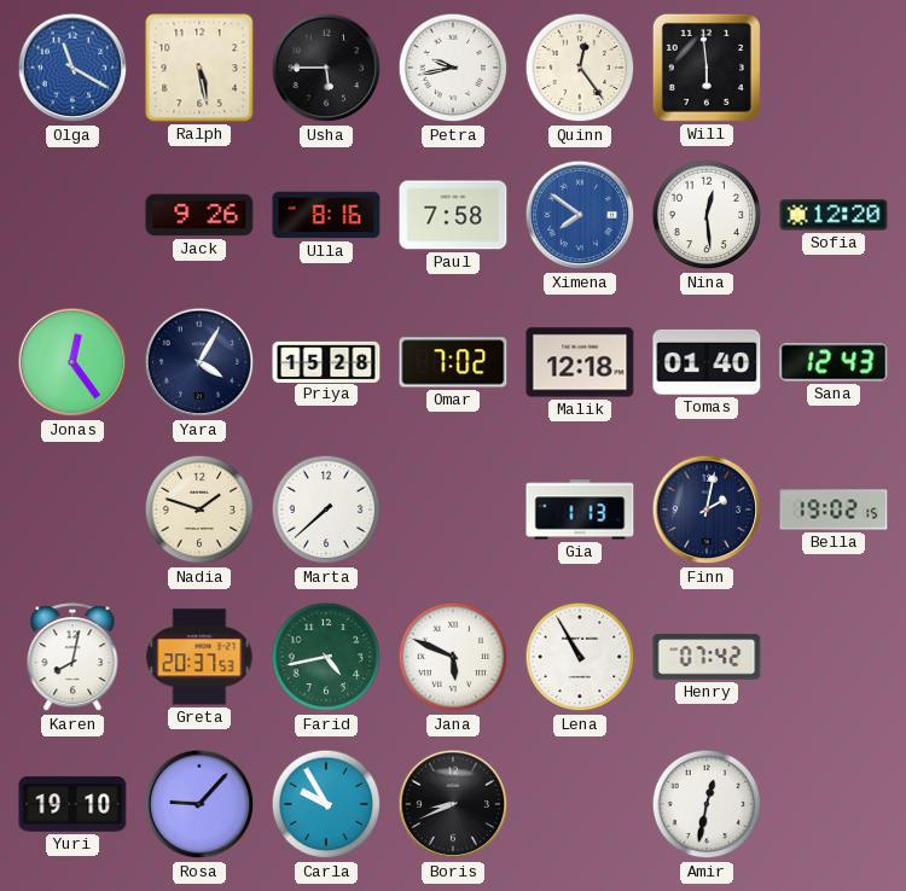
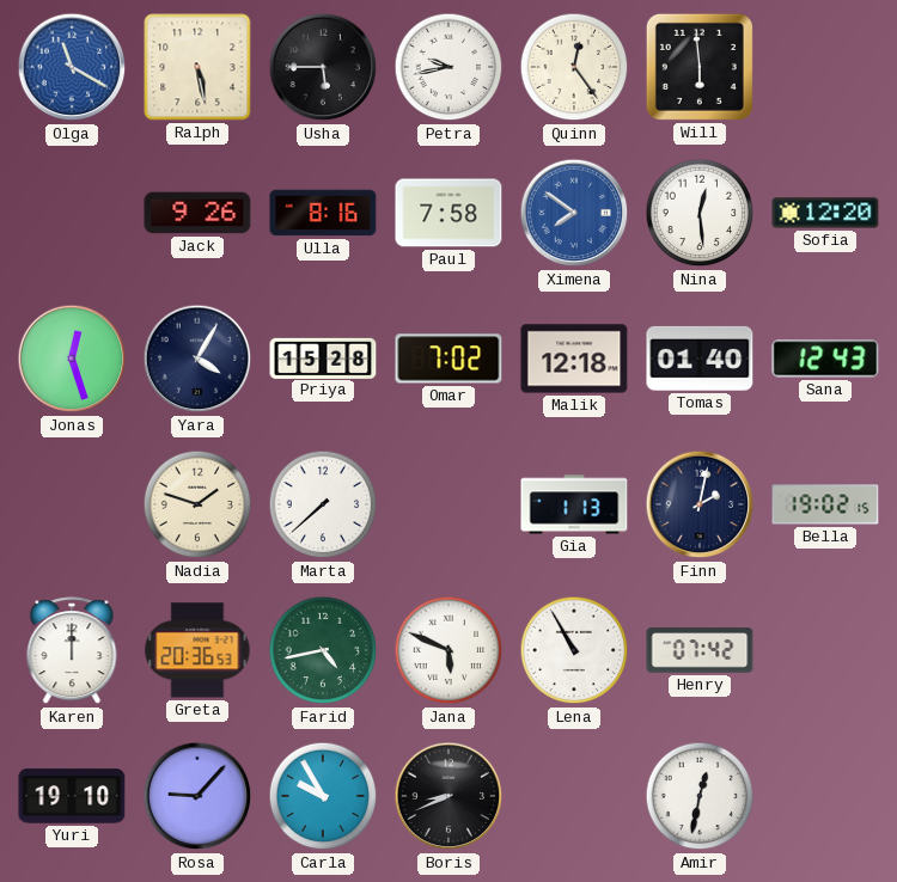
Jonas: 12:24 -> 12:27 (72, 359)
Karen: 8:02 -> 12:00 (72, 651)
Greta: 20:37 -> 20:36 (197, 650)
